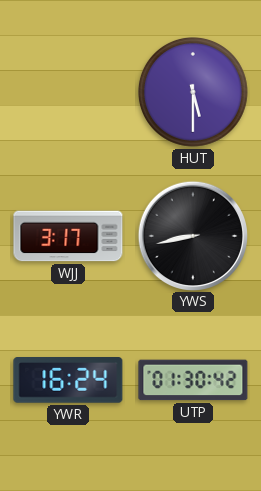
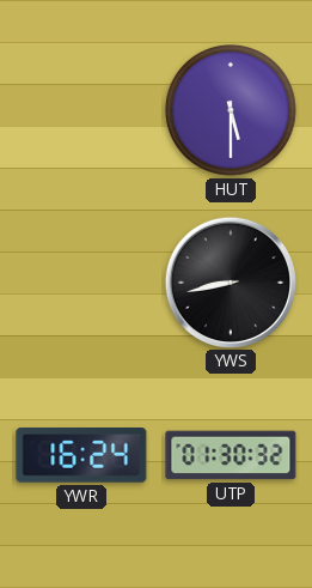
WJJ: 3:17 -> none (68, 236)
UTP: 01:30:42 -> 01:30:32 (231, 455)
